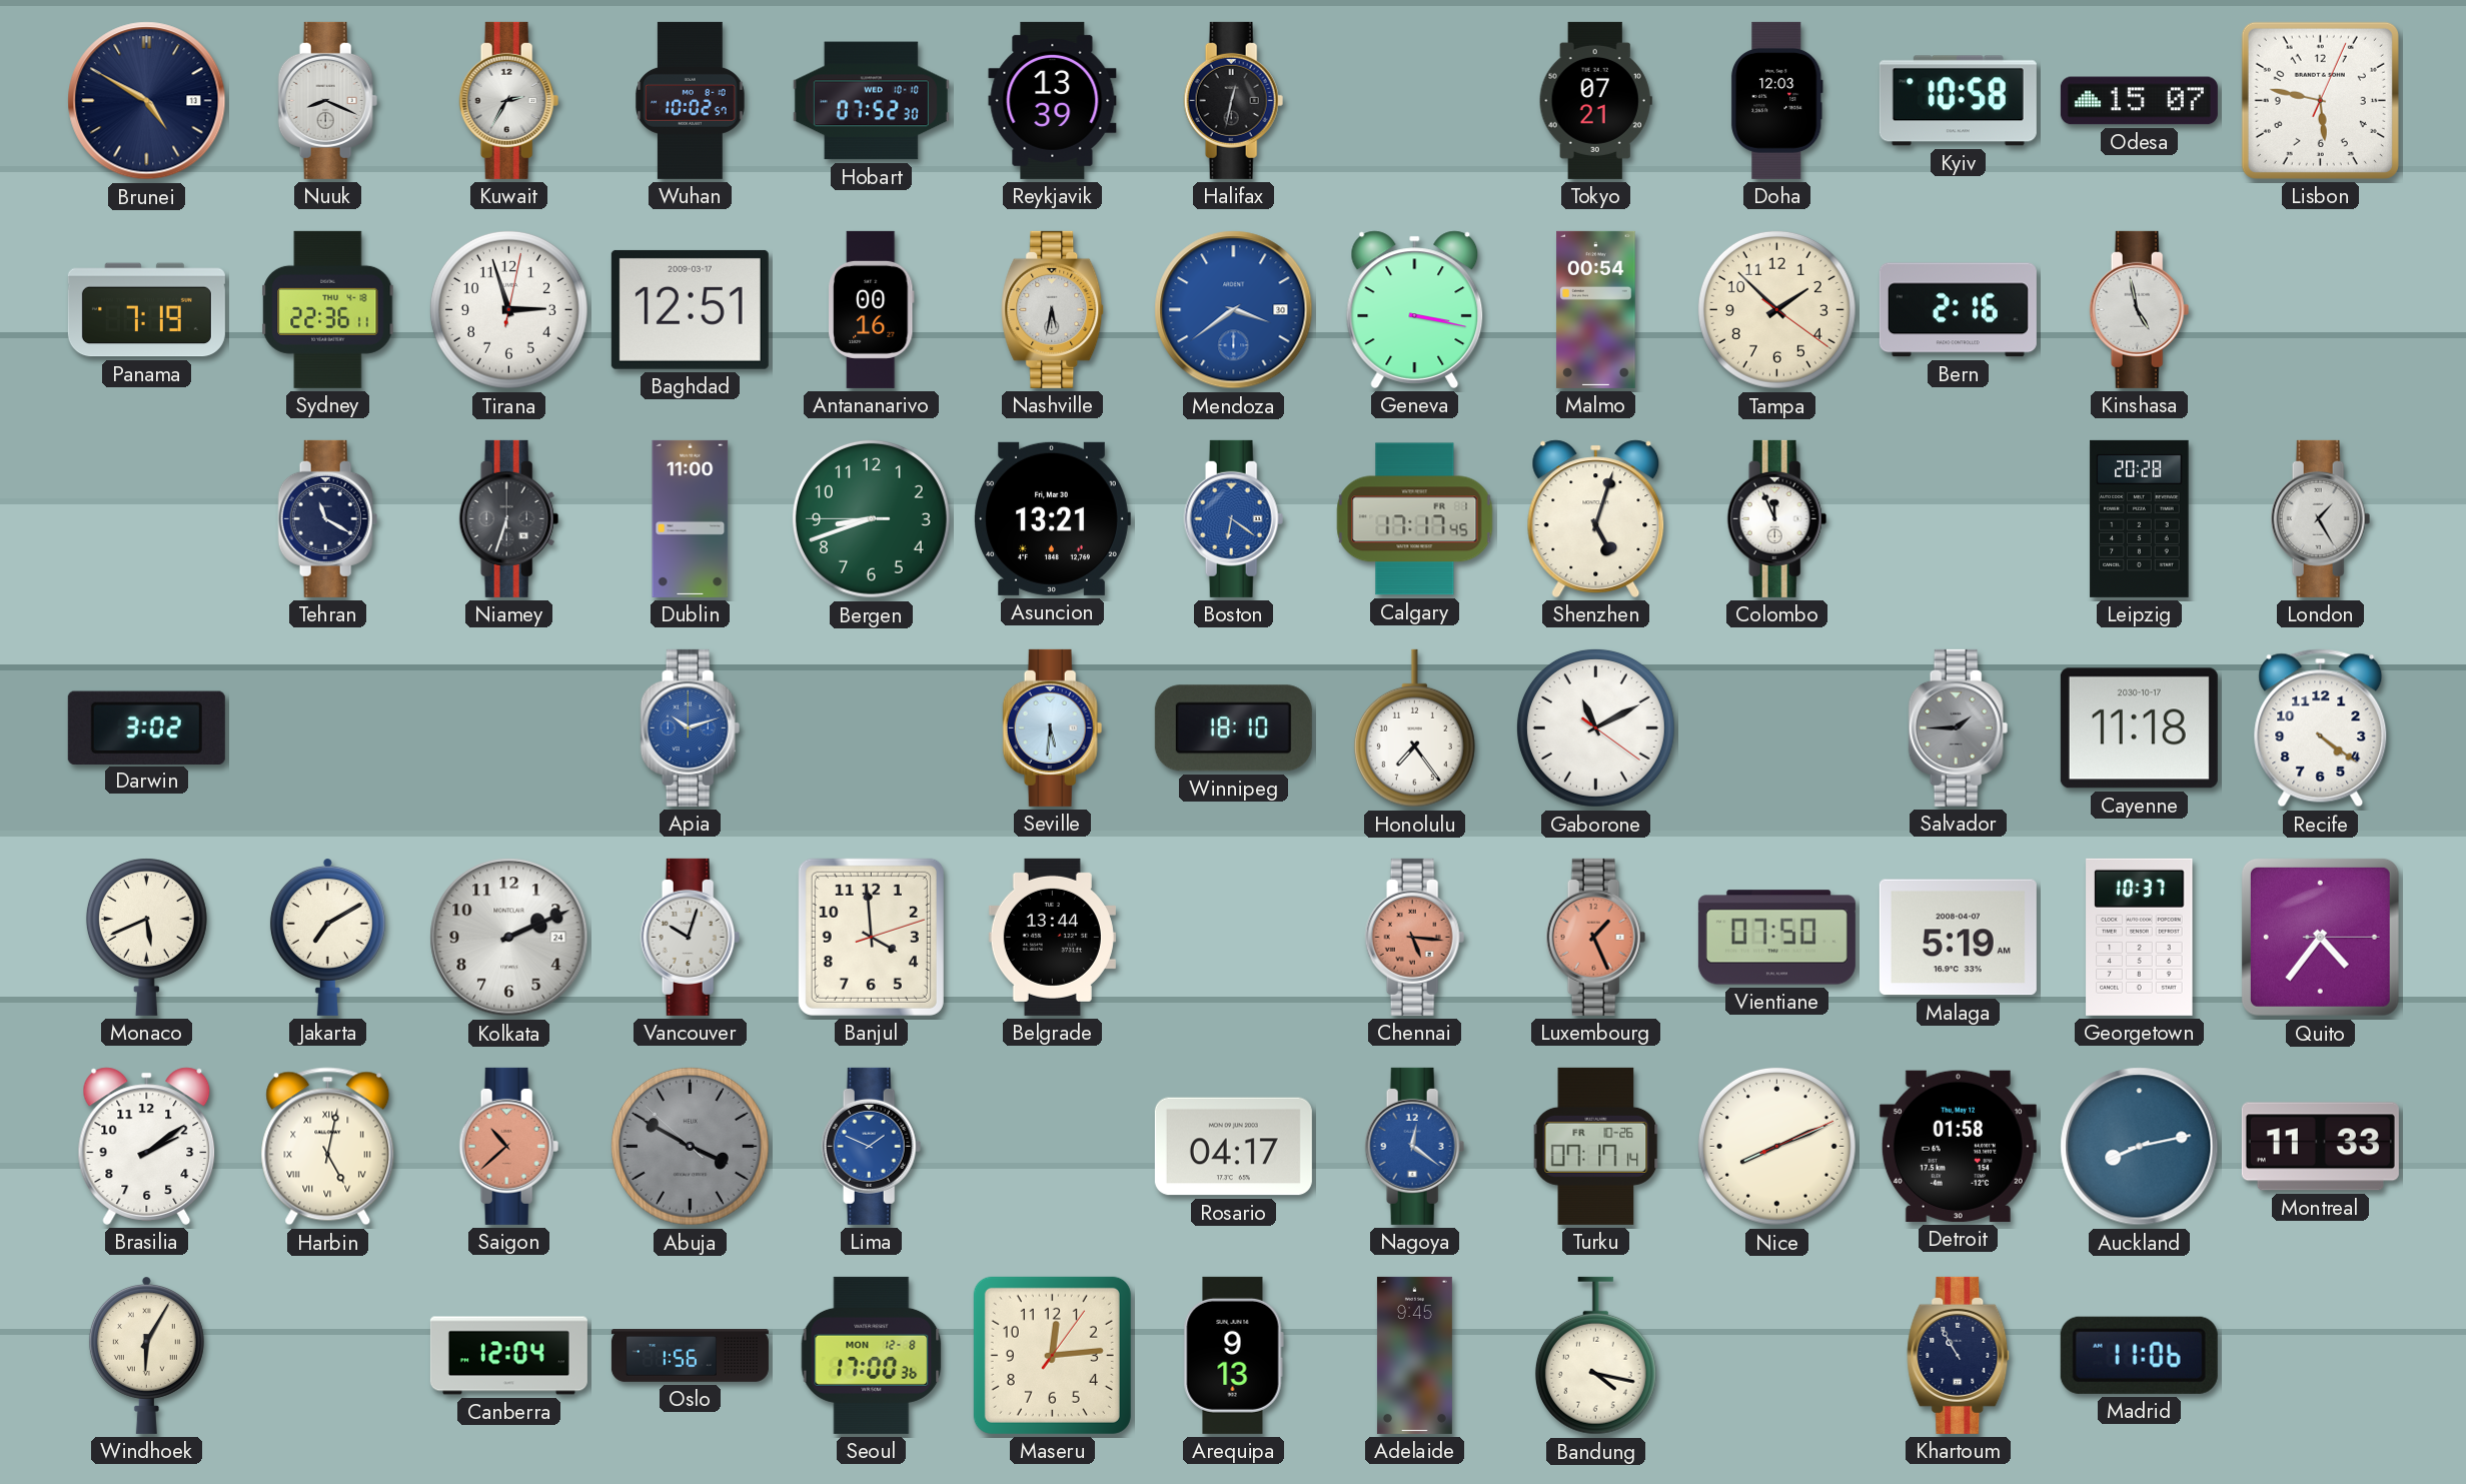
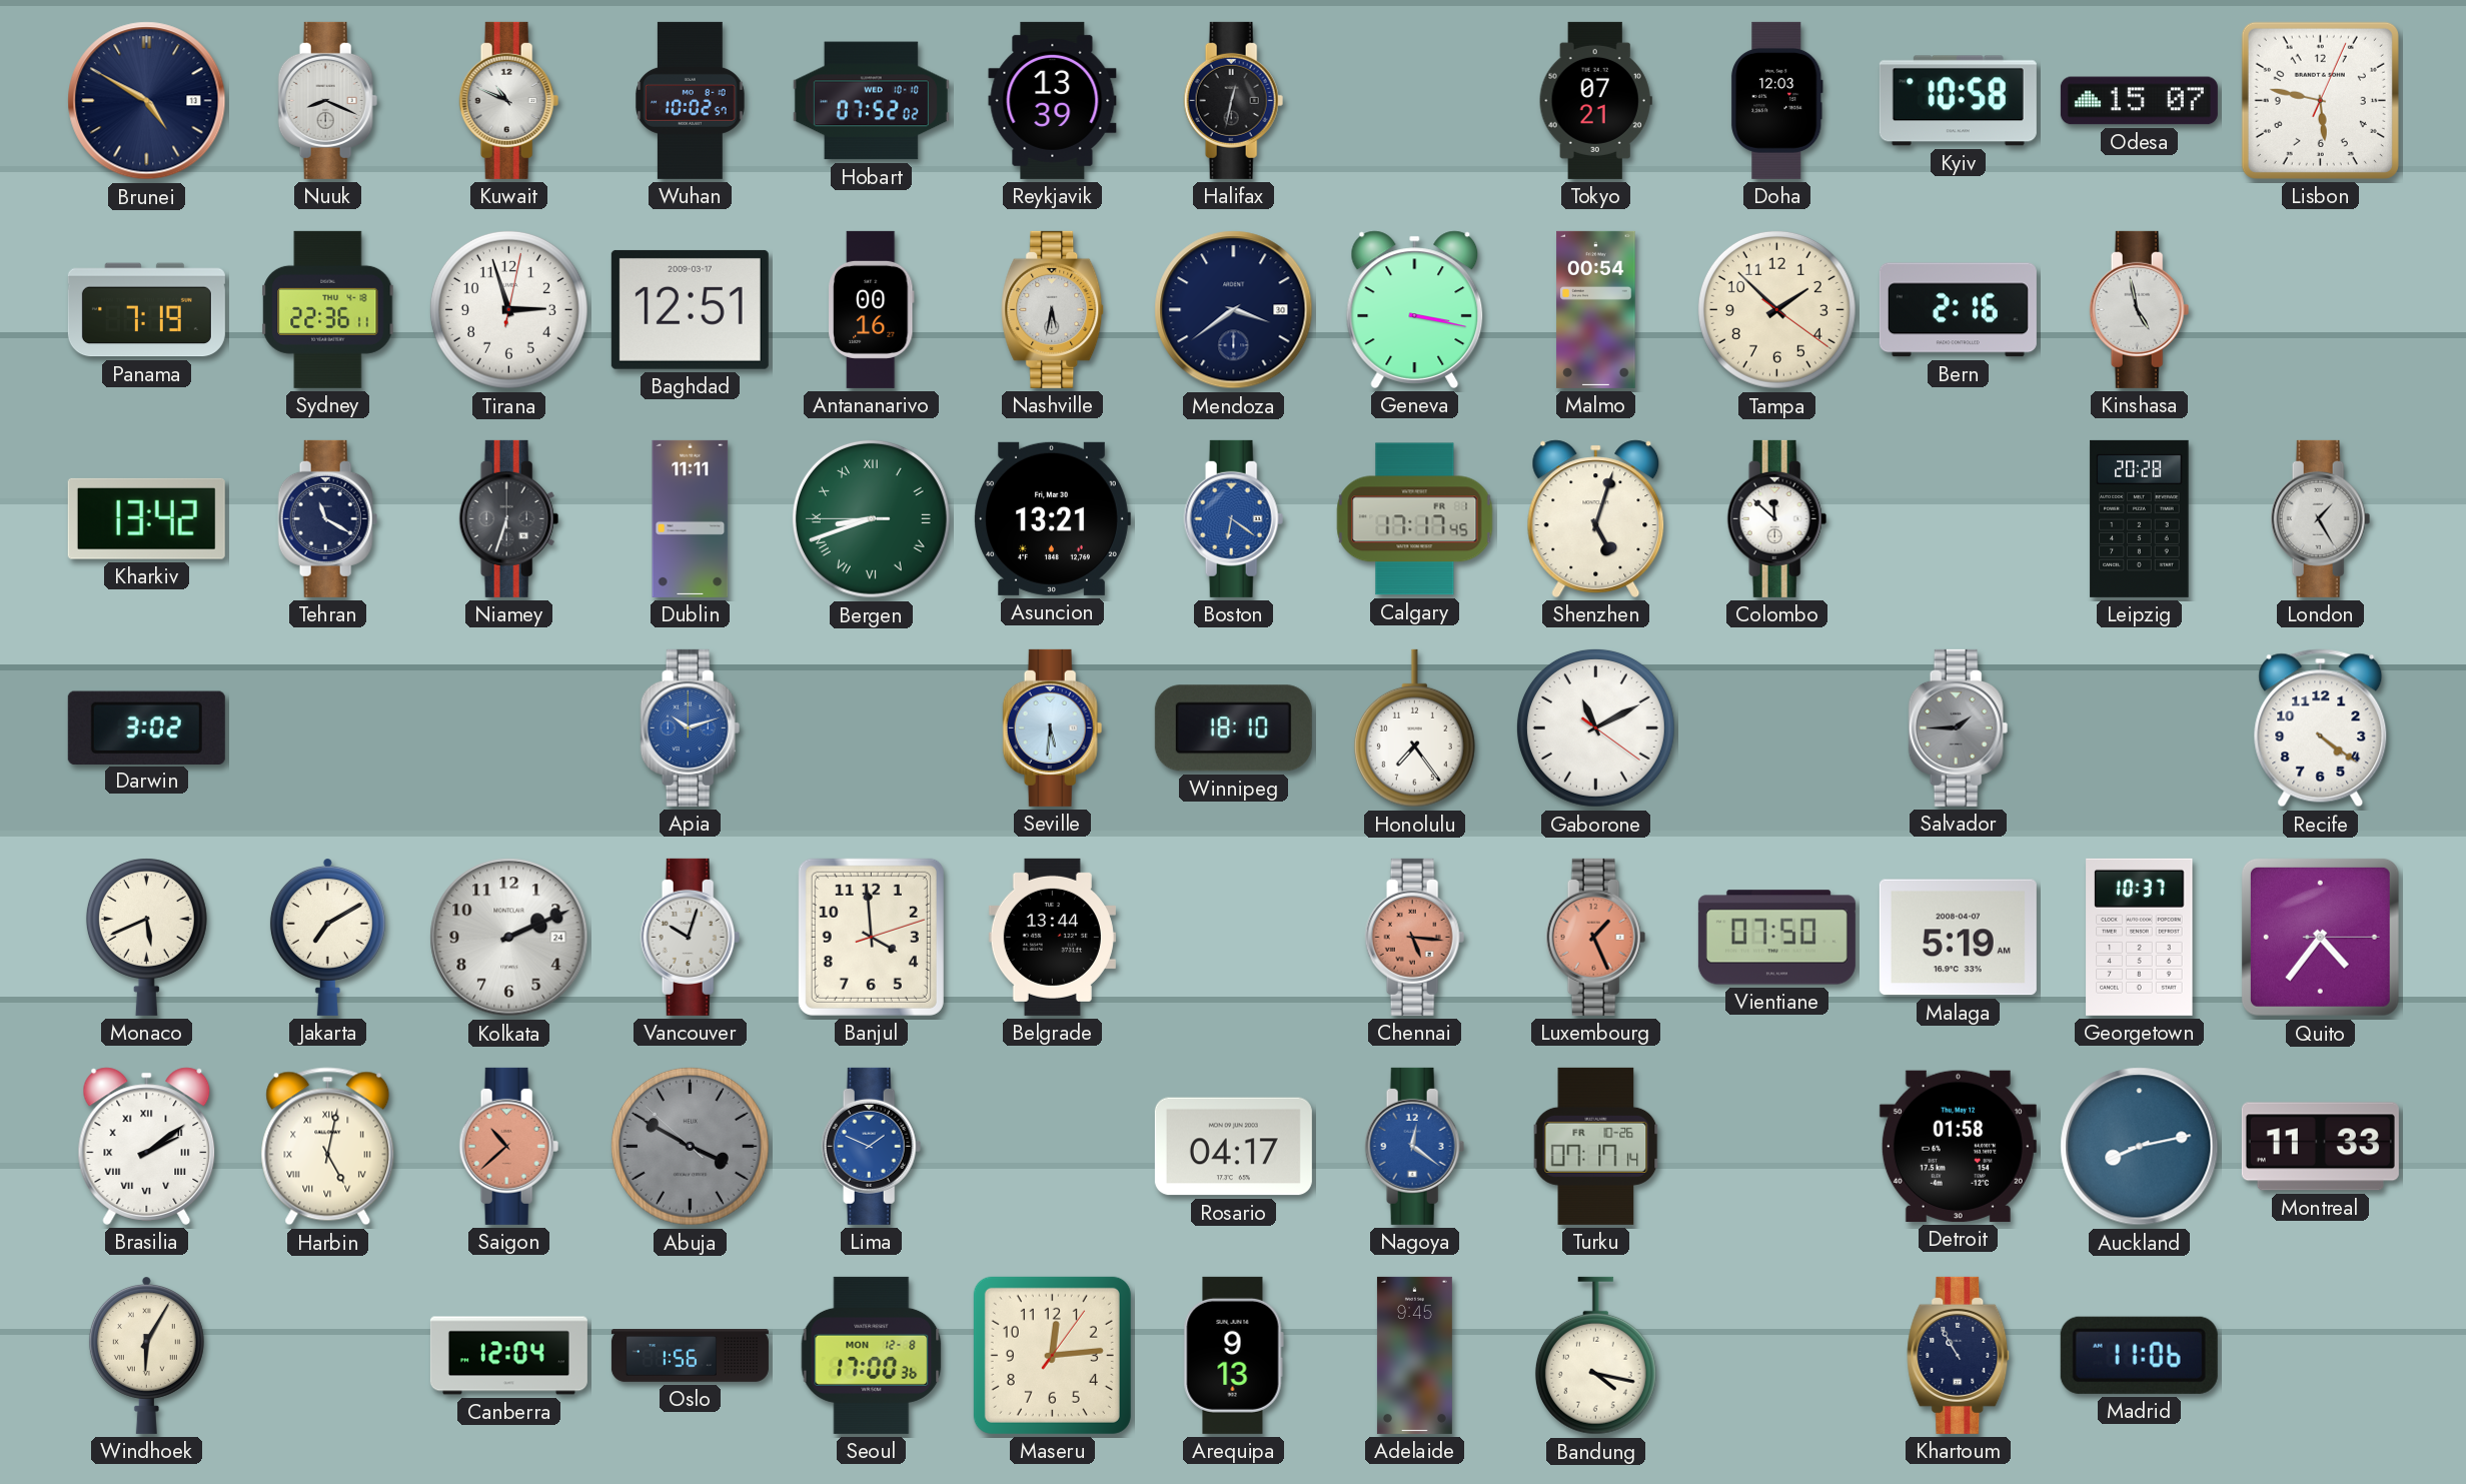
Kuwait: 2:35 -> 10:49 (509, 100)
Hobart: 07:52:30 -> 07:52:02 (871, 101)
Mendoza dial: blue -> navy (1234, 310)
Kharkiv: none -> 13:42 (146, 518)
Dublin: 11:00 -> 11:11 (691, 518)
Bergen numerals: Arabic -> Roman (871, 518)
Colombo: 11:56 -> 11:52 (1777, 518)
Cayenne: 11:18 -> none (2139, 728)
Brasilia numerals: Arabic -> Roman (147, 1146)
Nice: 8:11 -> none (1776, 1146)
